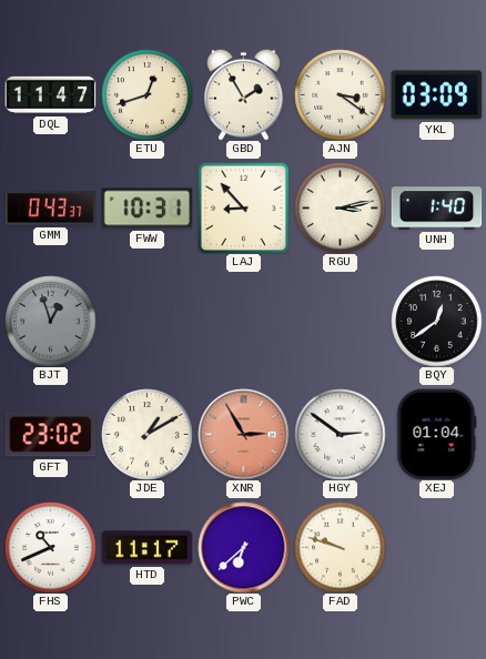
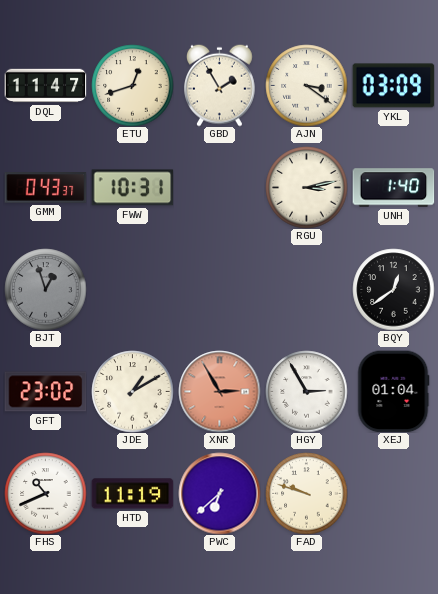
LAJ: 8:53 -> none (243, 207)
HGY: 2:51 -> 2:55 (306, 391)
HTD: 11:17 -> 11:19 (132, 494)
